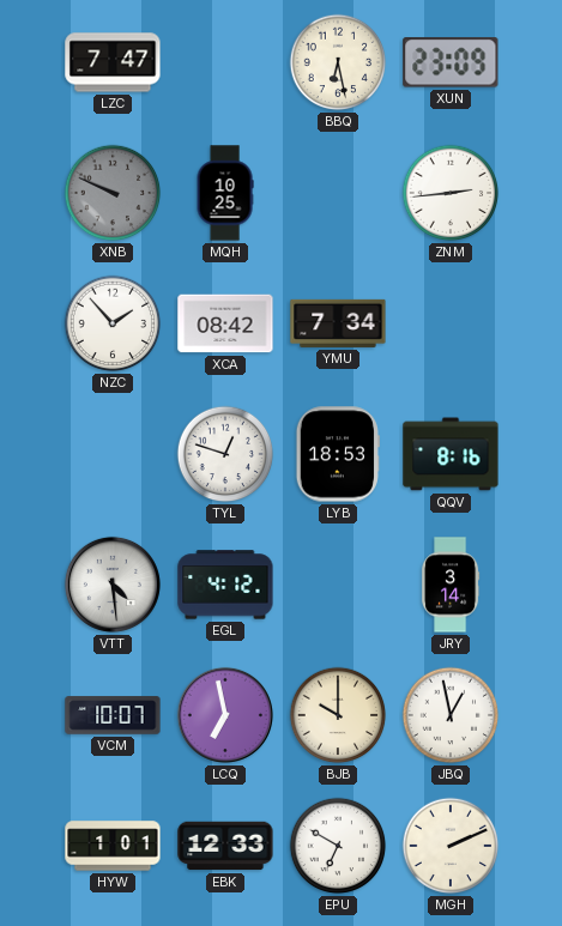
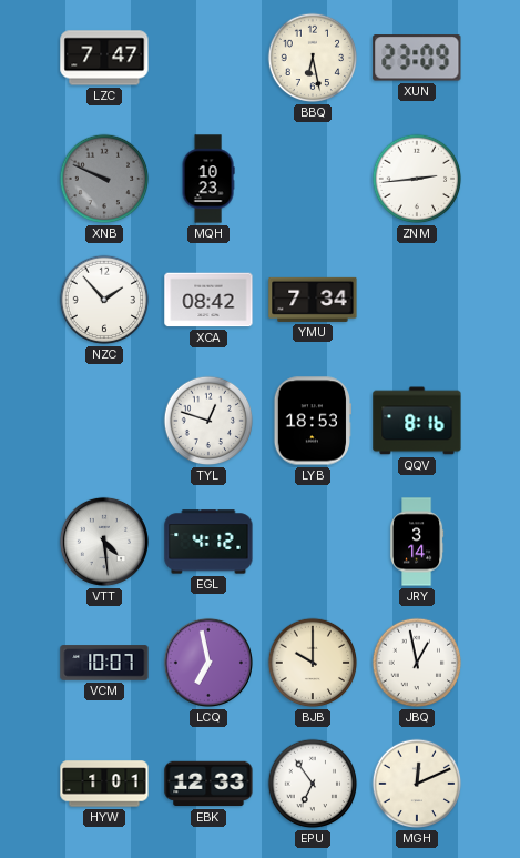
MQH: 10:25 -> 10:23 (208, 179)
EPU: 6:50 -> 6:54 (313, 784)
MGH: 2:11 -> 12:11 (417, 784)
